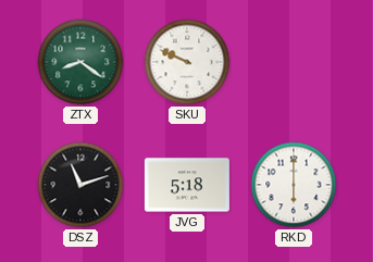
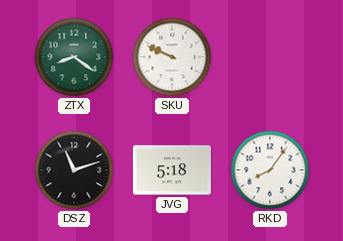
RKD: 6:00 -> 8:06 (270, 170)
